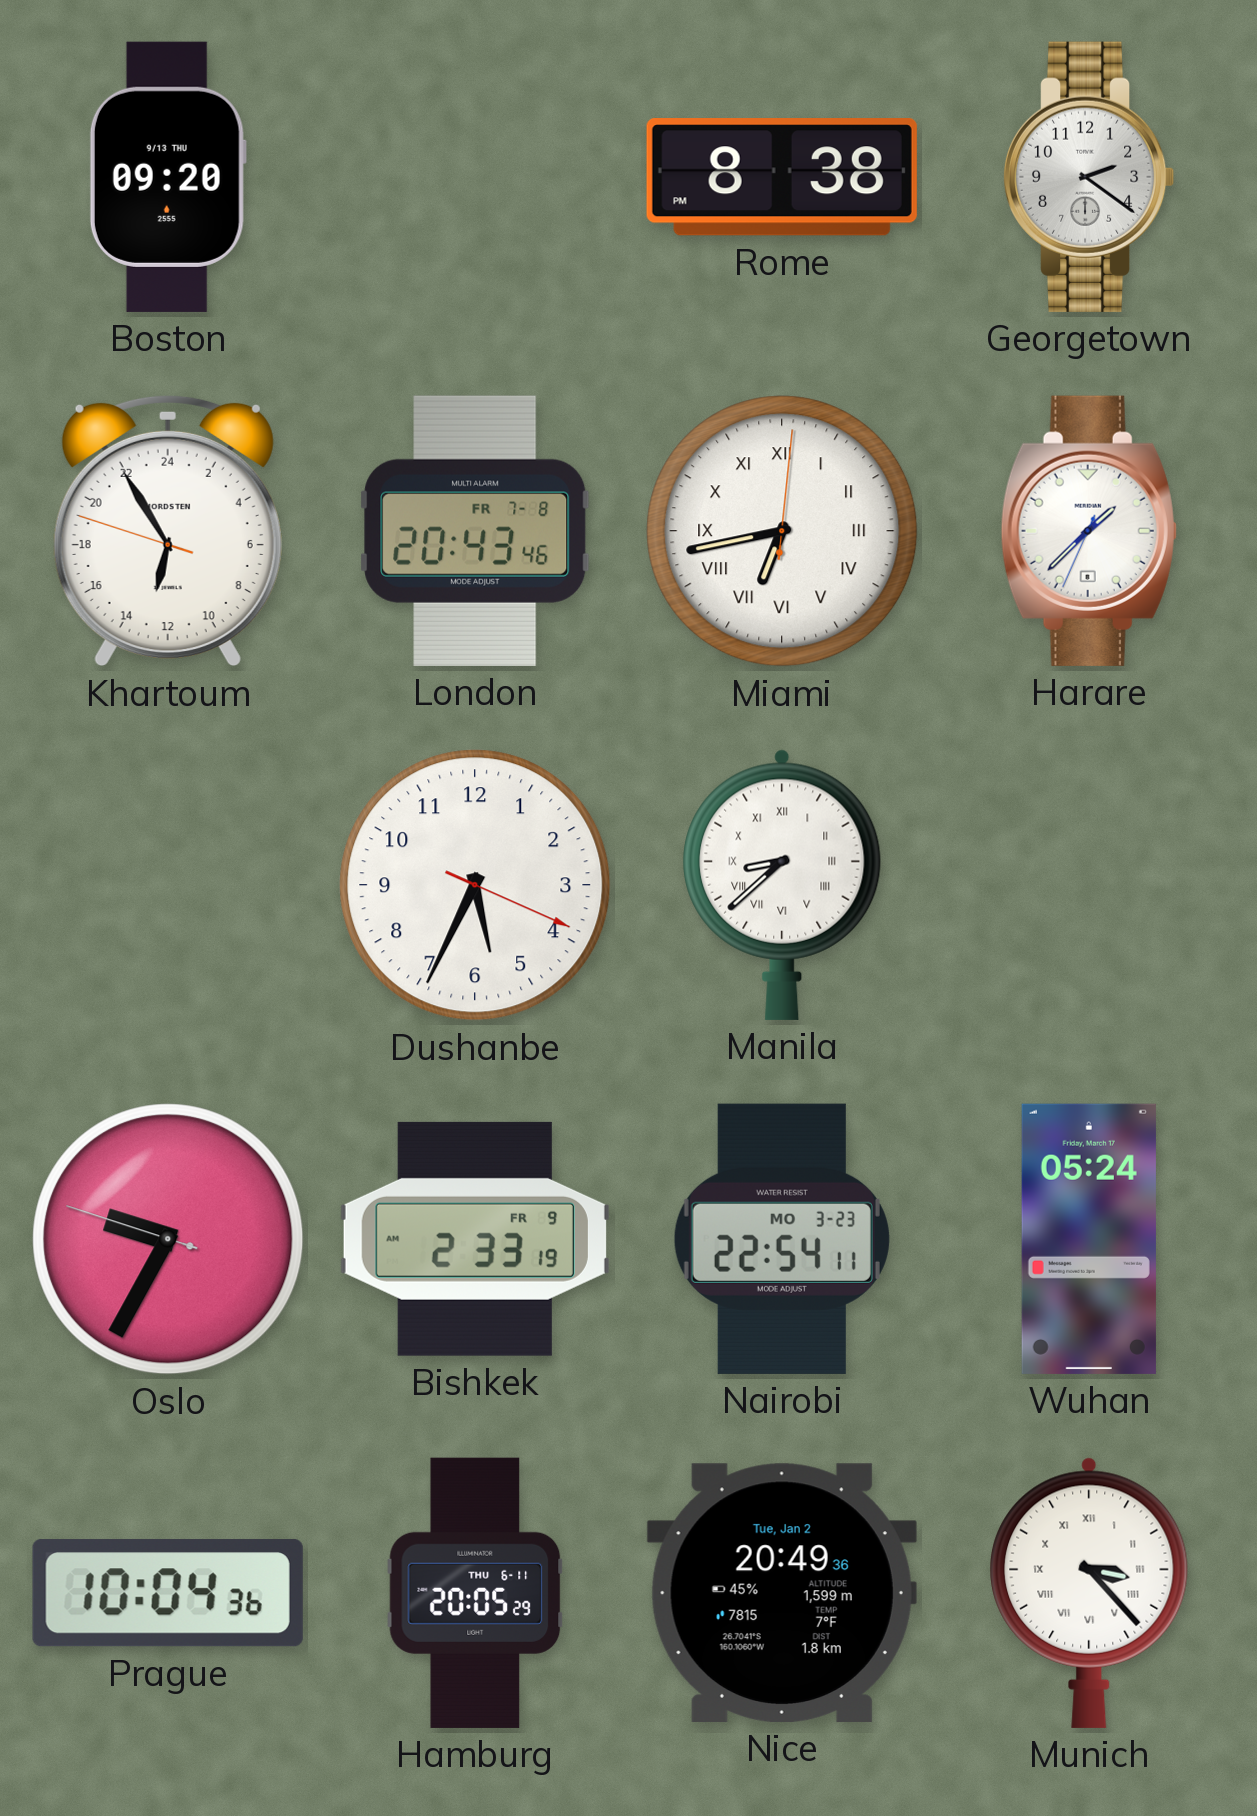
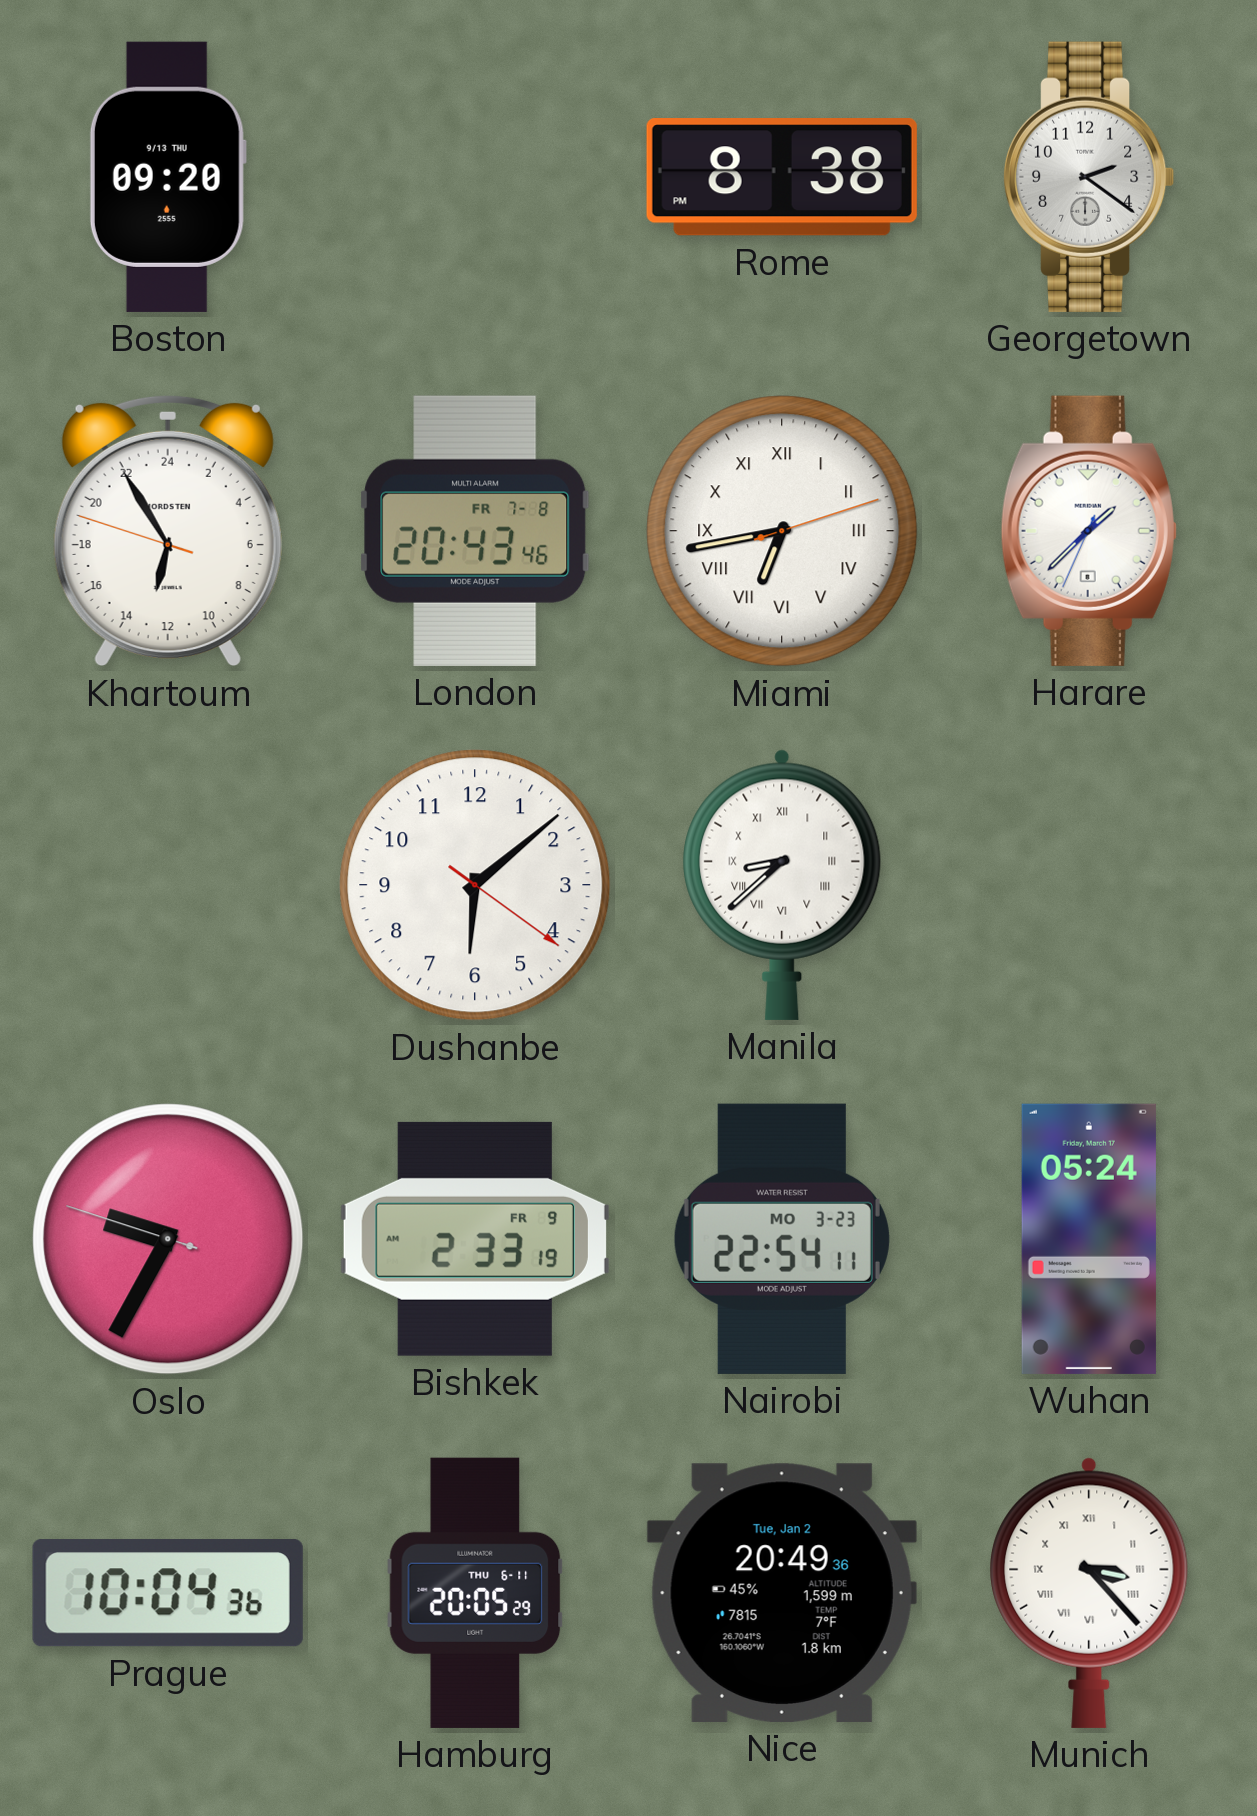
Miami: 6:43:01 -> 6:43:12 (782, 531)
Dushanbe: 5:34 -> 6:08 (475, 885)
